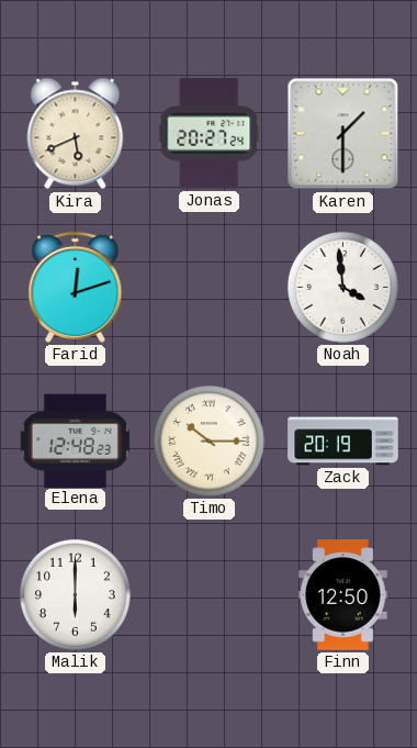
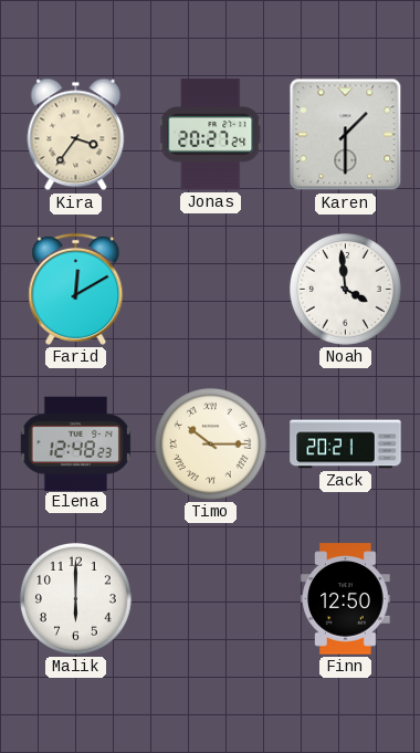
Kira: 5:41 -> 3:36 (76, 135)
Farid: 12:12 -> 12:10 (76, 289)
Zack: 20:19 -> 20:21 (346, 445)
